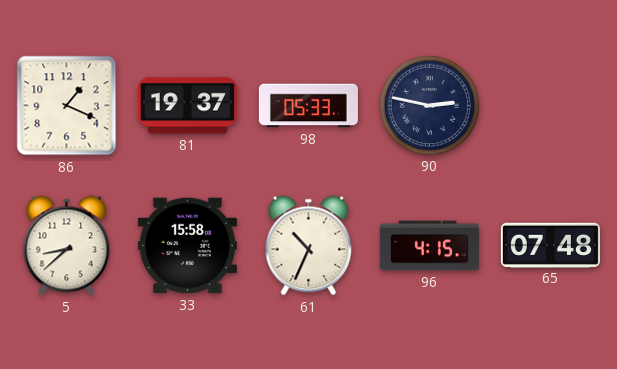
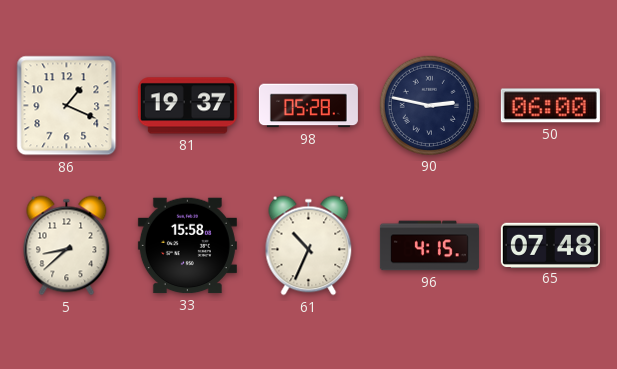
98: 05:33 -> 05:28 (308, 106)
50: none -> 06:00 (550, 106)
